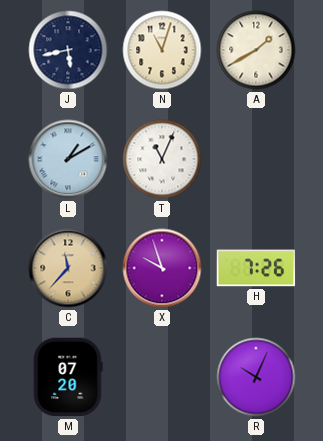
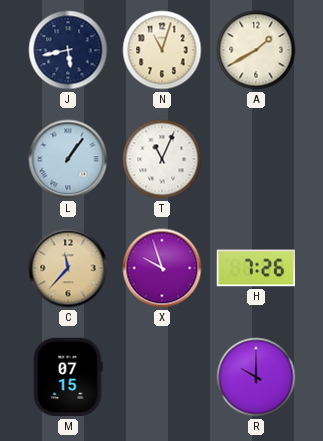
L: 1:10 -> 1:06 (68, 159)
M: 07:20 -> 07:15 (68, 377)
R: 10:04 -> 10:00 (256, 377)
